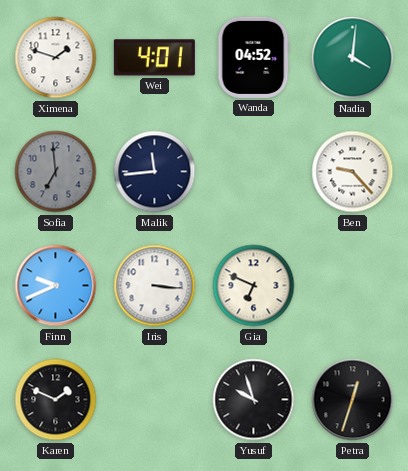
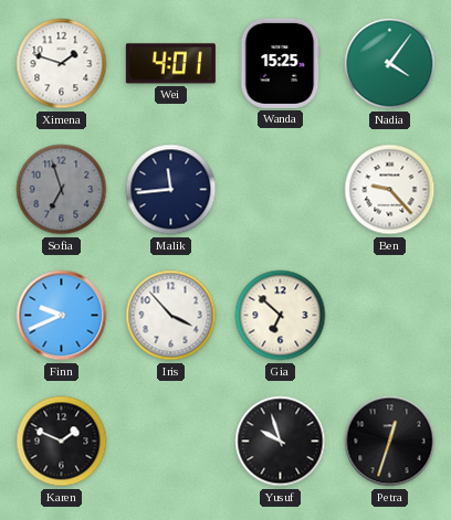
Wanda: 04:52 -> 15:25 (280, 63)
Nadia: 4:01 -> 4:06 (390, 64)
Sofia: 6:59 -> 6:57 (62, 190)
Iris: 3:16 -> 3:53 (171, 316)
Gia: 6:49 -> 6:52 (281, 316)
